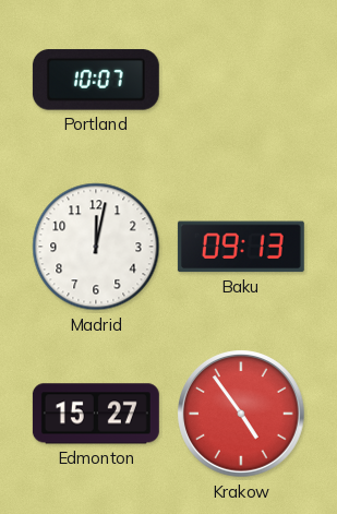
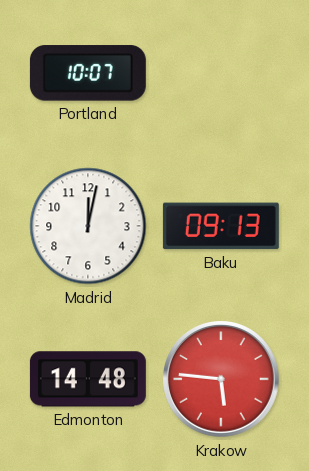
Edmonton: 15:27 -> 14:48 (88, 379)
Krakow: 4:54 -> 5:46 (222, 380)
